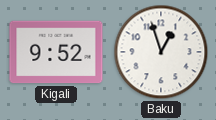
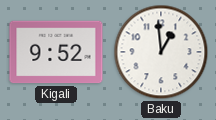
Baku: 12:57 -> 12:59 (161, 52)
